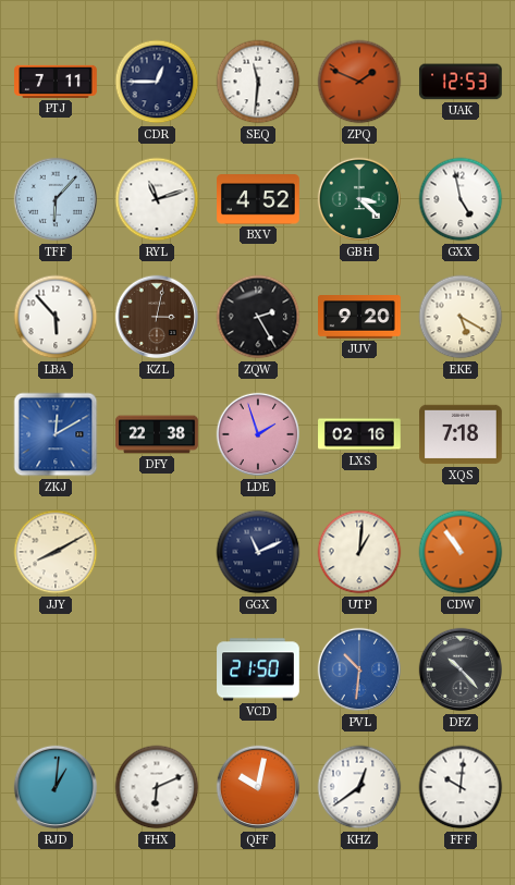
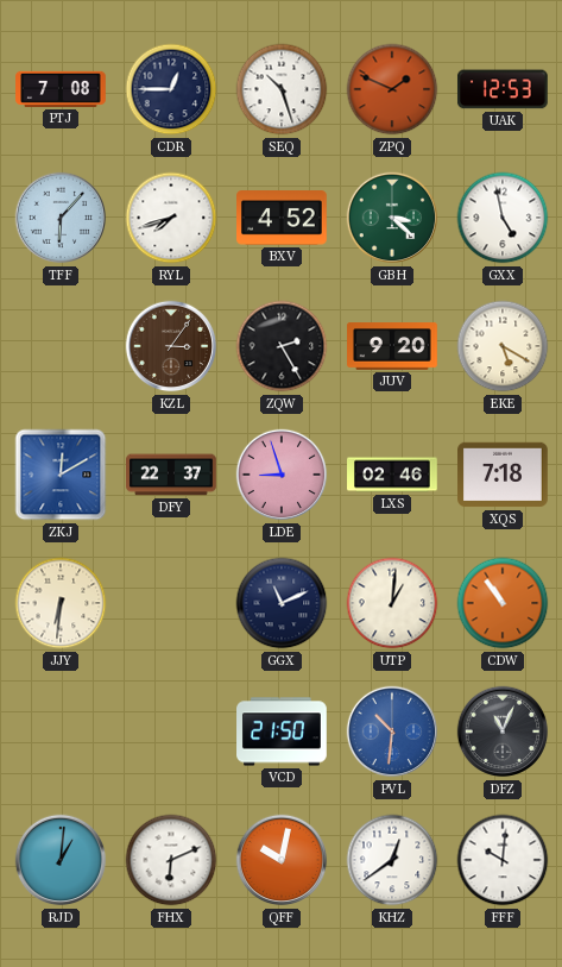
PTJ: 7:11 -> 7:08 (61, 89)
SEQ: 11:31 -> 10:27 (282, 89)
RYL: 11:12 -> 7:42 (171, 218)
LBA: 5:53 -> none (56, 317)
KZL: 3:02 -> 3:06 (171, 346)
DFY: 22:38 -> 22:37 (171, 475)
LDE: 1:57 -> 8:57 (282, 475)
LXS: 02:16 -> 02:46 (392, 475)
JJY: 8:10 -> 6:31 (61, 603)
DFZ: 10:23 -> 11:04 (503, 731)
